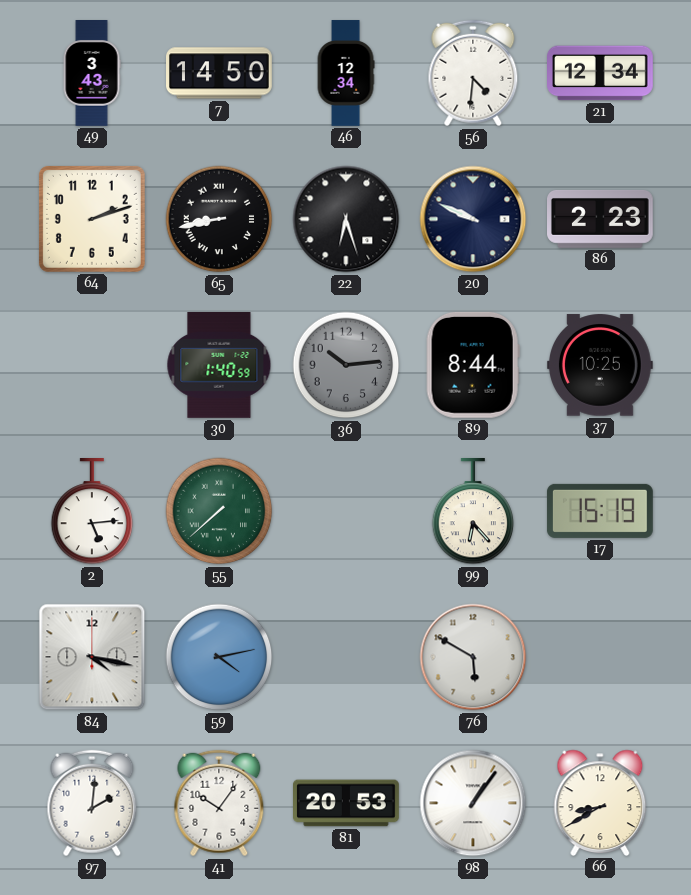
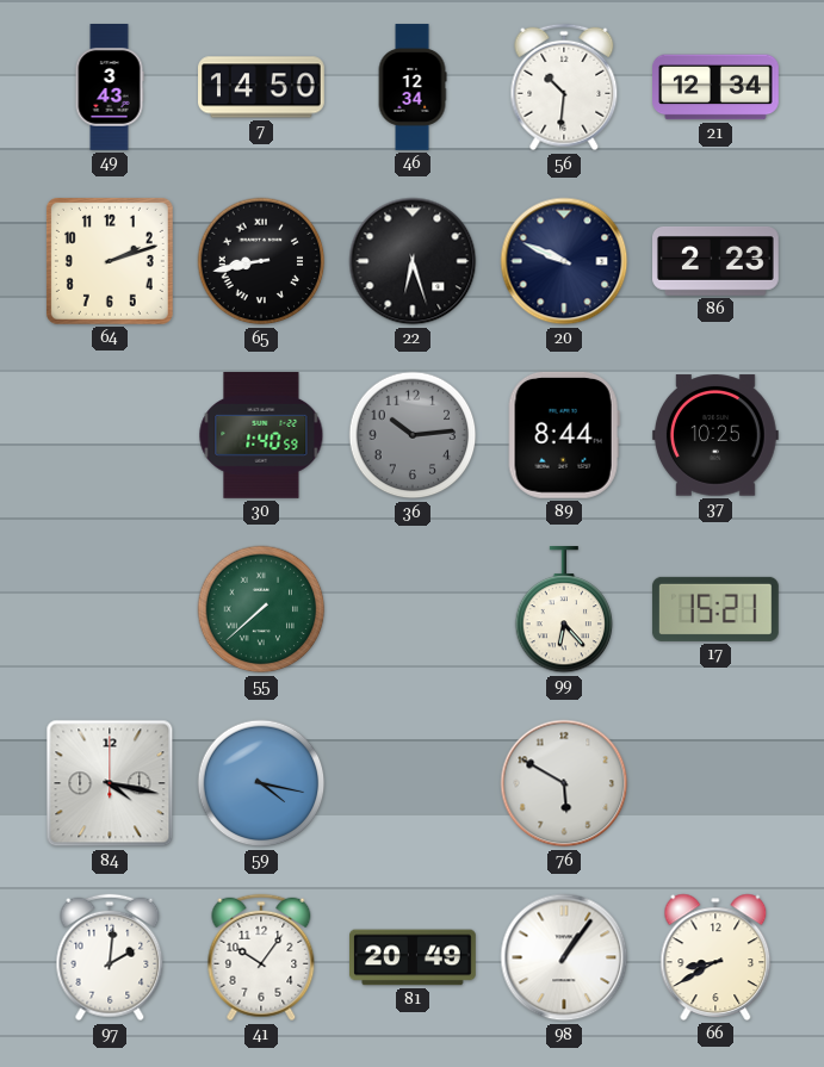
56: 4:31 -> 10:31 (564, 87)
2: 5:14 -> none (92, 511)
17: 15:19 -> 15:21 (715, 609)
59: 4:13 -> 4:17 (261, 783)
81: 20:53 -> 20:49 (414, 957)
